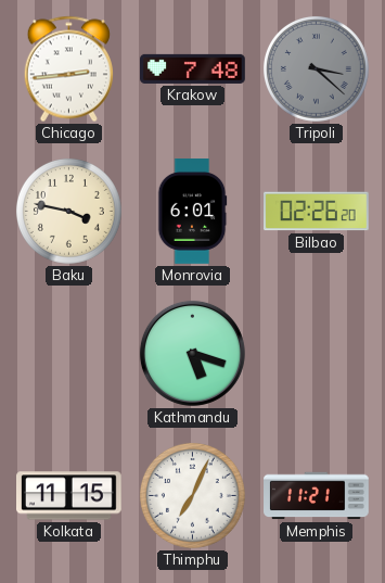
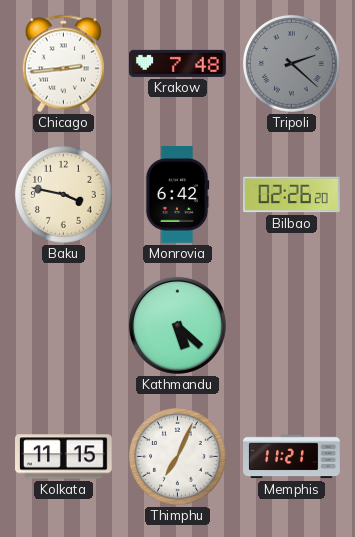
Tripoli: 3:22 -> 2:22 (291, 63)
Monrovia: 6:01 -> 6:42 (177, 195)
Kathmandu: 5:18 -> 5:22 (177, 325)
